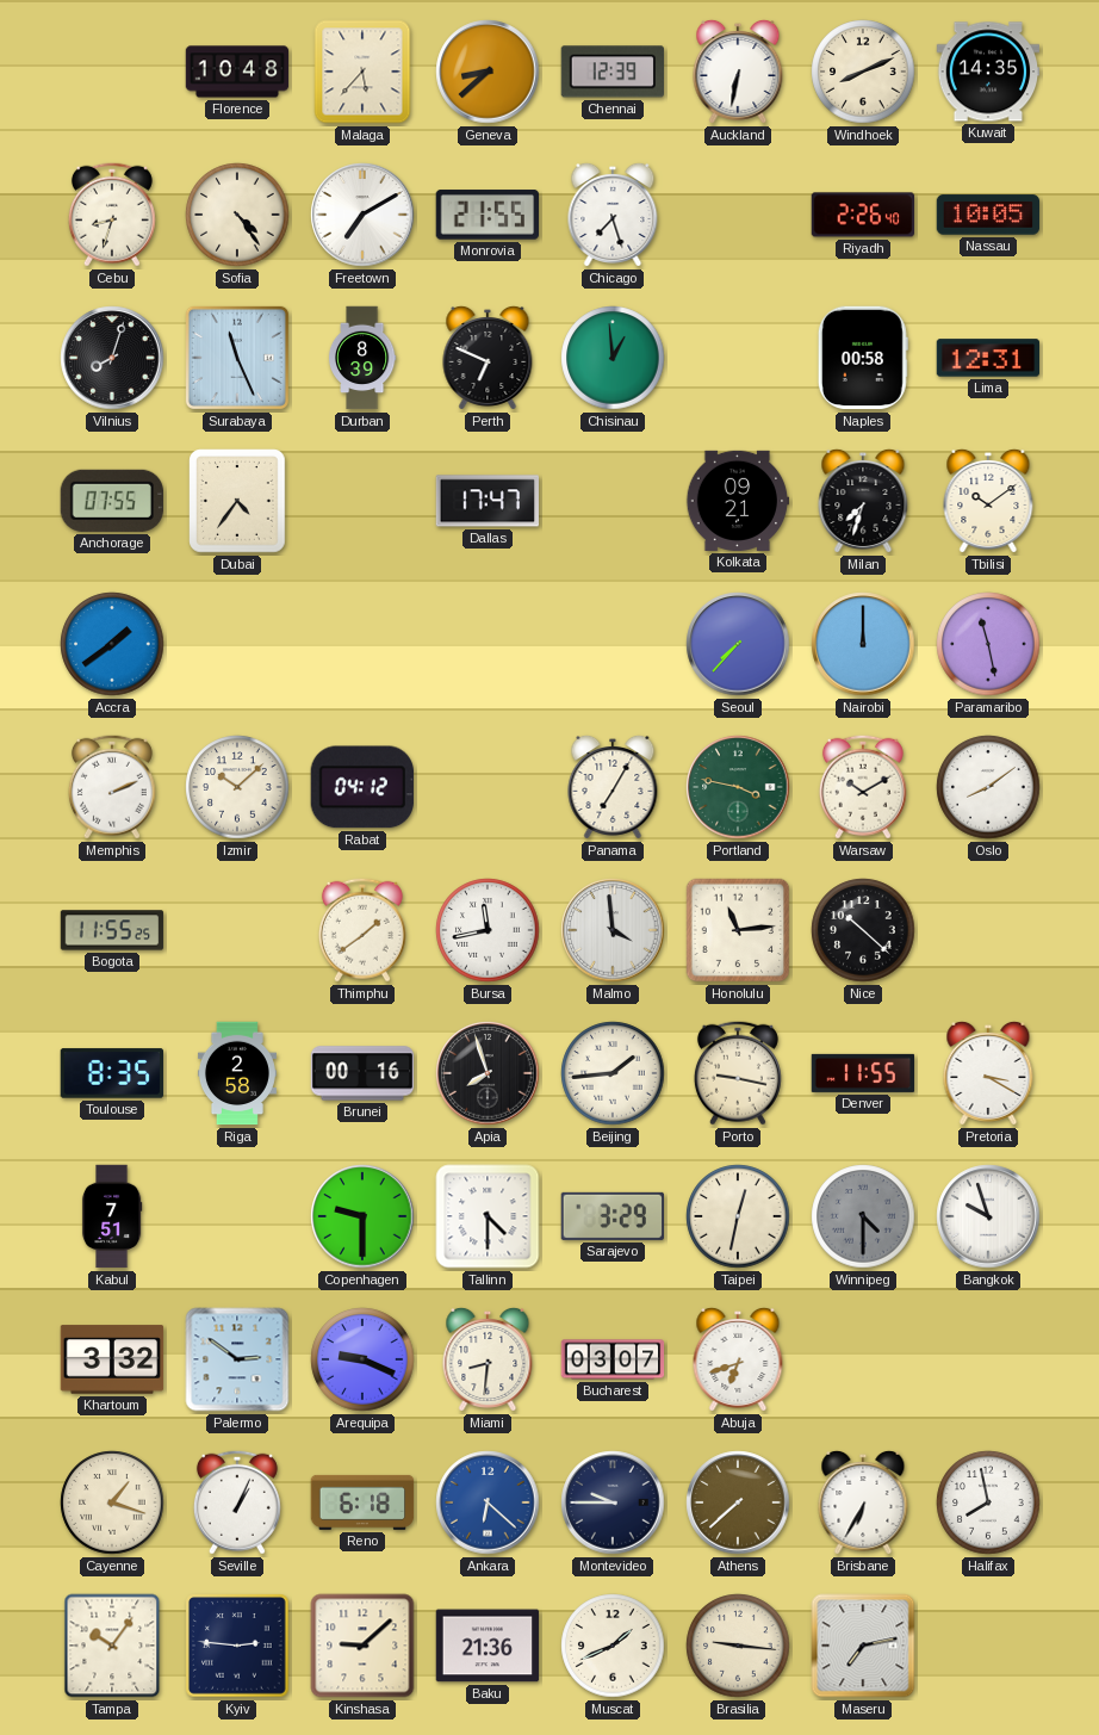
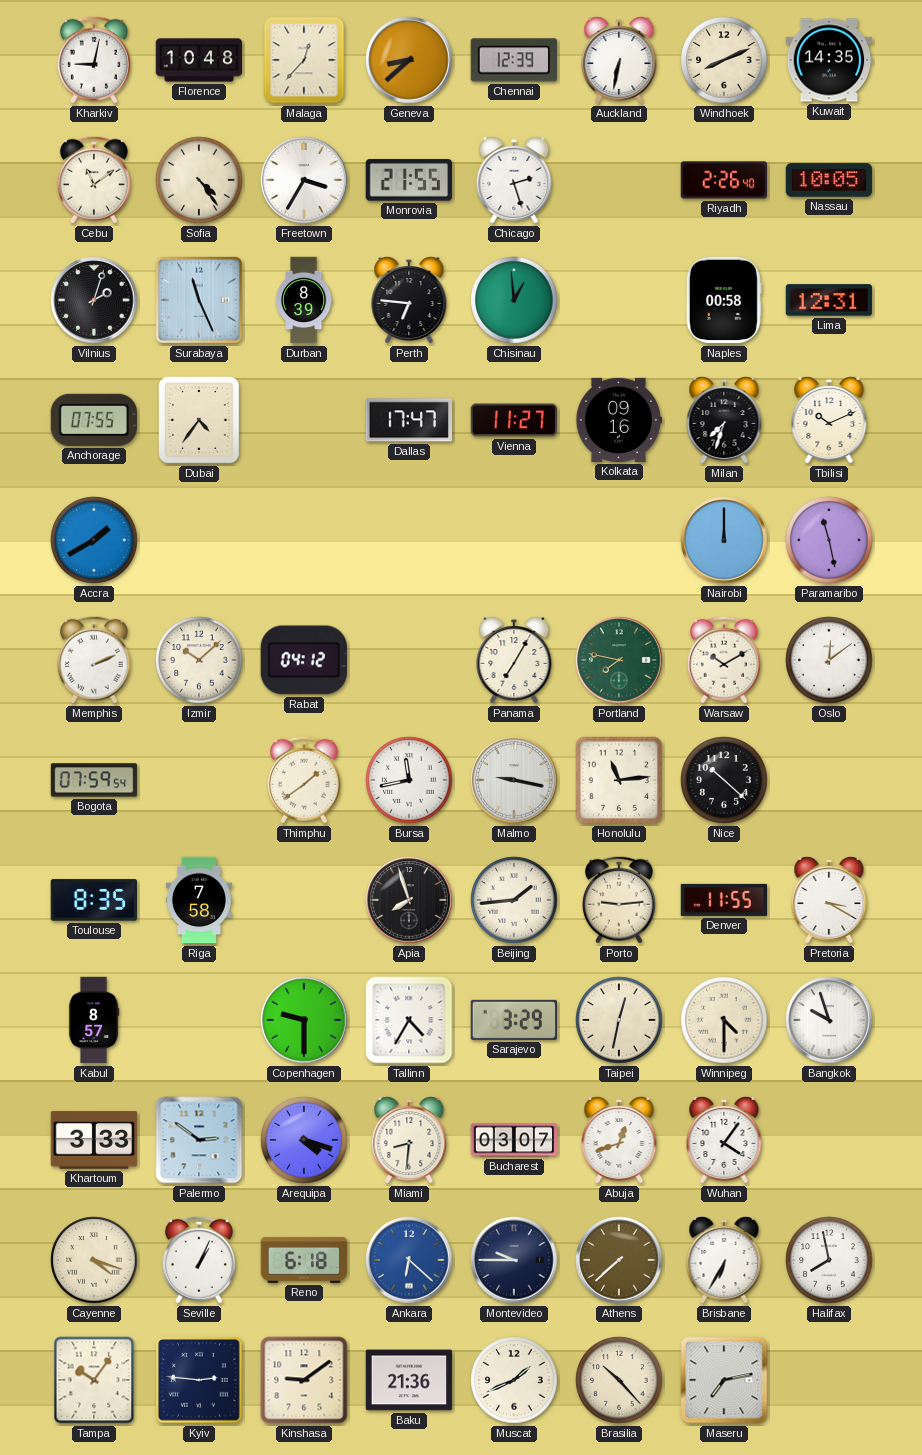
Kharkiv: none -> 9:02 (94, 60)
Malaga: 5:37 -> 12:37 (304, 60)
Cebu: 8:33 -> 11:09 (94, 180)
Freetown: 7:10 -> 3:35 (304, 180)
Chicago: 7:27 -> 2:27 (514, 180)
Vilnius: 8:03 -> 2:03 (94, 300)
Perth: 6:49 -> 6:46 (409, 300)
Vienna: none -> 11:27 (514, 420)
Kolkata: 09:21 -> 09:16 (619, 420)
Tbilisi: 10:09 -> 10:11 (829, 420)
Accra: 1:39 -> 1:40 (94, 540)
Seoul: 7:37 -> none (738, 644)
Portland: 3:47 -> 7:47 (619, 660)
Oslo: 8:09 -> 12:09 (829, 660)
Bogota: 11:55 -> 07:59 (94, 780)
Malmo: 3:59 -> 9:17 (514, 780)
Riga: 2:58 -> 7:58 (199, 900)
Brunei: 00:16 -> none (362, 1073)
Porto: 9:17 -> 9:14 (619, 900)
Kabul: 7:51 -> 8:57 (94, 1020)
Tallinn: 4:30 -> 4:35 (409, 1020)
Winnipeg dial: grey -> cream (724, 1020)
Khartoum: 3:32 -> 3:33 (94, 1140)
Arequipa: 9:19 -> 4:18 (304, 1140)
Abuja: 6:42 -> 12:42 (619, 1140)
Wuhan: none -> 4:06 (724, 1140)
Cayenne: 1:18 -> 4:18 (94, 1260)
Kinshasa: 9:08 -> 9:09 (304, 1380)
Brasilia: 9:16 -> 10:23 (619, 1380)
